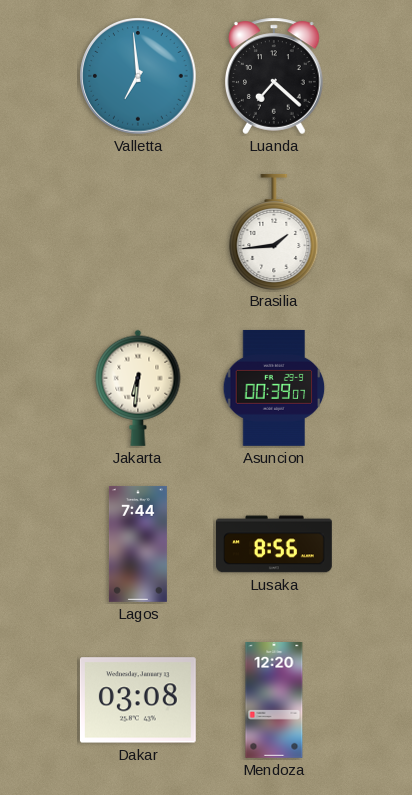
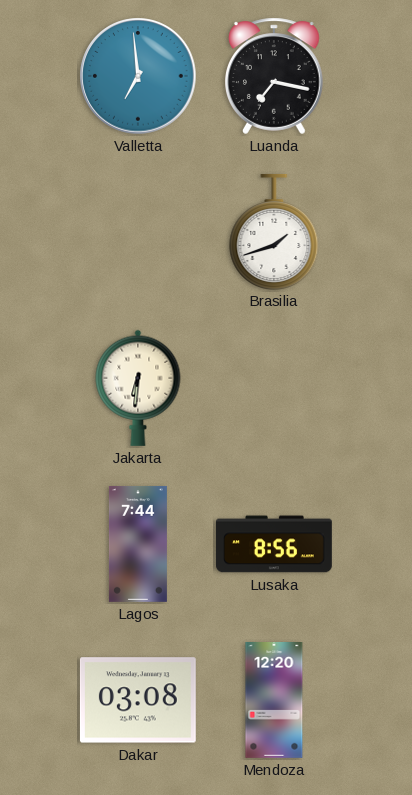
Luanda: 7:22 -> 7:17 (275, 76)
Brasilia: 1:44 -> 1:42 (274, 231)
Asuncion: 00:39 -> none (274, 388)
